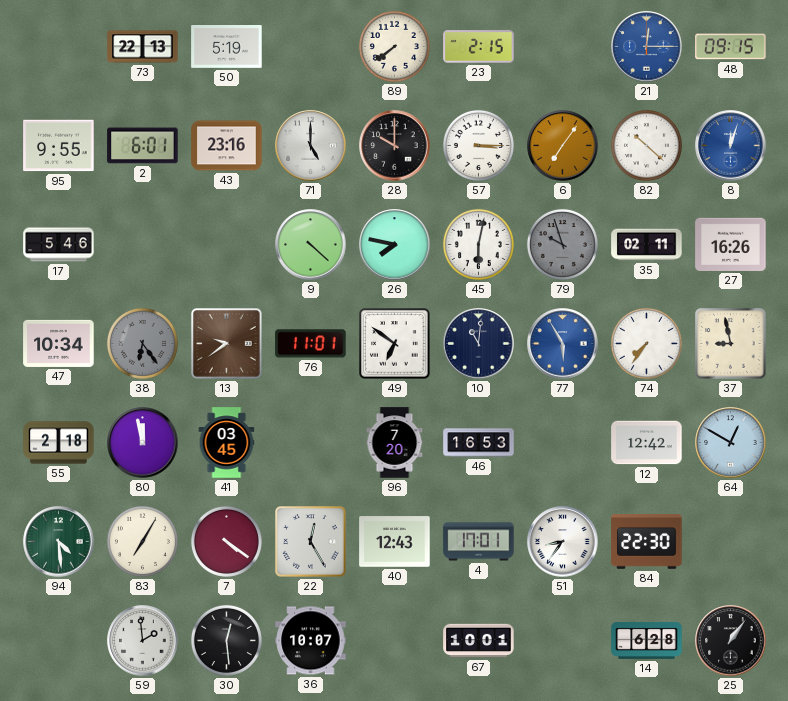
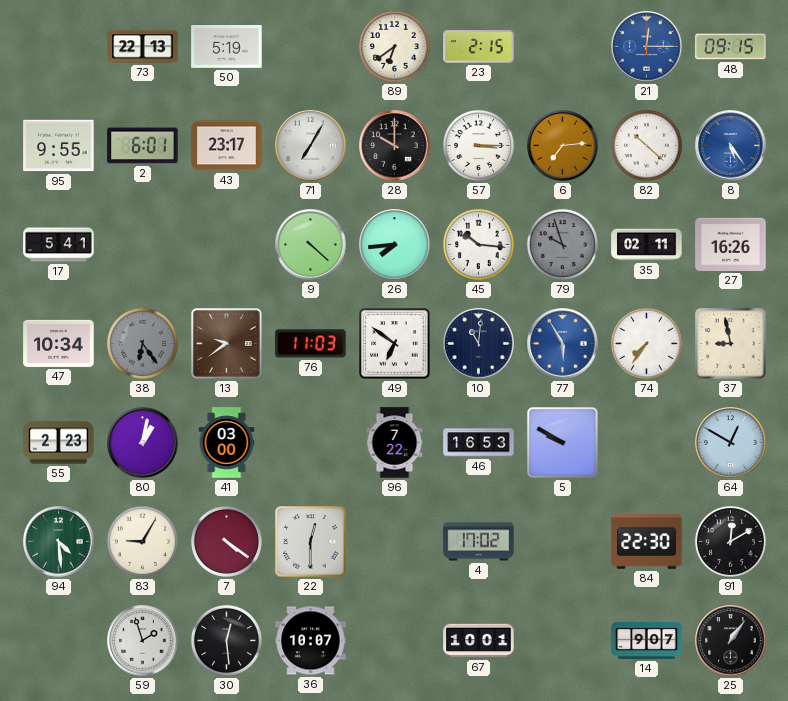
89: 7:39 -> 6:39 (394, 46)
43: 23:16 -> 23:17 (227, 146)
71: 5:00 -> 7:05 (311, 146)
6: 7:06 -> 7:14 (563, 146)
8: 12:03 -> 5:24 (731, 146)
17: 5:46 -> 5:41 (59, 245)
26: 7:47 -> 7:44 (395, 245)
45: 6:02 -> 10:16 (478, 244)
76: 11:01 -> 11:03 (311, 344)
55: 2:18 -> 2:23 (59, 443)
80: 11:58 -> 1:02 (143, 443)
41: 03:45 -> 03:00 (227, 443)
96: 7:20 -> 7:22 (395, 443)
5: none -> 9:50 (563, 443)
12: 12:42 -> none (647, 443)
83: 7:05 -> 9:05 (142, 541)
22: 12:25 -> 12:30 (311, 542)
40: 12:43 -> none (395, 542)
4: 17:01 -> 17:02 (479, 542)
51: 8:36 -> none (563, 542)
91: none -> 12:10 (730, 541)
59: 1:59 -> 1:57 (143, 641)
14: 6:28 -> 9:07 (647, 640)
